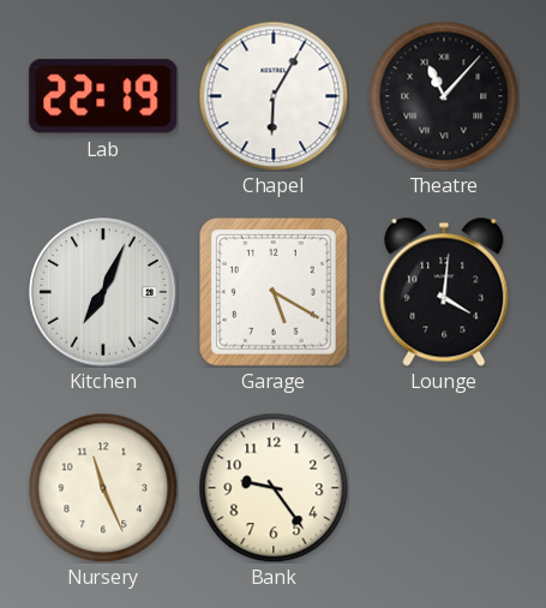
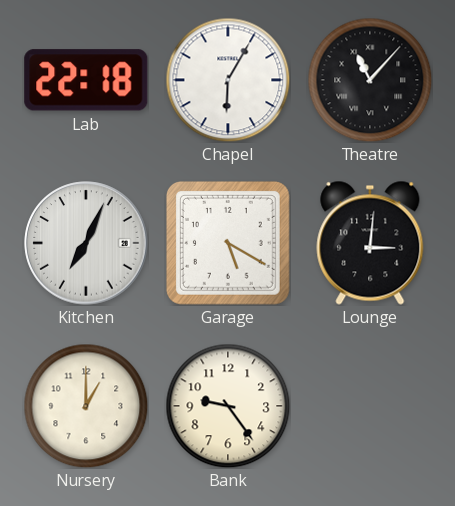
Lab: 22:19 -> 22:18 (86, 80)
Lounge: 4:01 -> 3:01 (370, 243)
Nursery: 11:26 -> 1:00 (86, 406)
